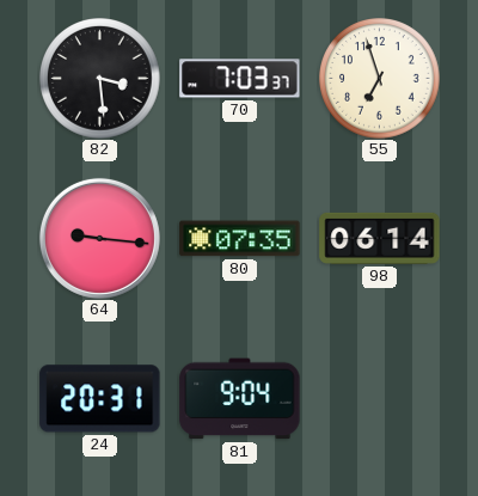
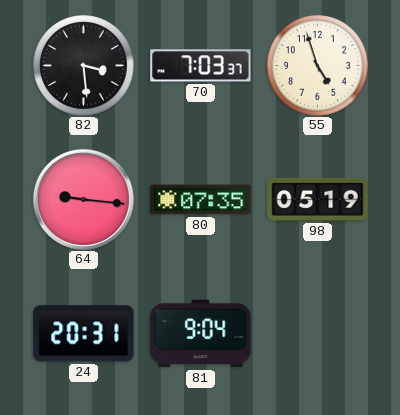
55: 6:57 -> 4:57 (318, 66)
98: 06:14 -> 05:19 (318, 199)
